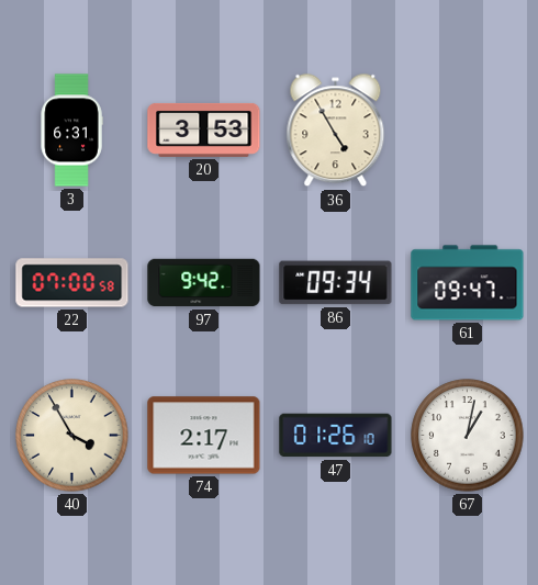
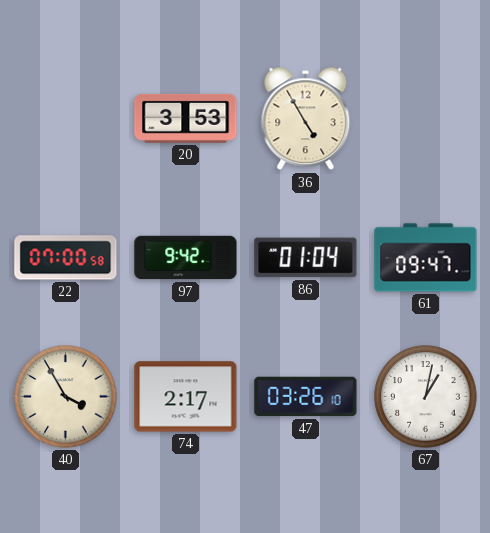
3: 6:31 -> none (71, 131)
86: 09:34 -> 01:04 (306, 258)
47: 01:26 -> 03:26 (306, 397)
